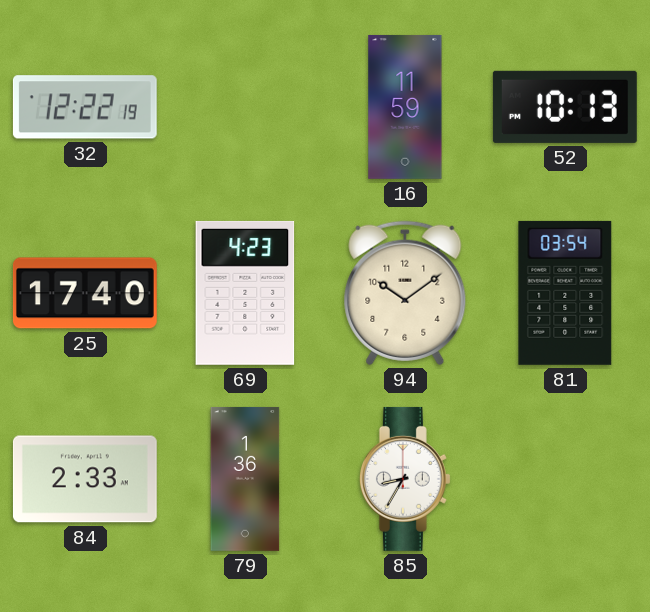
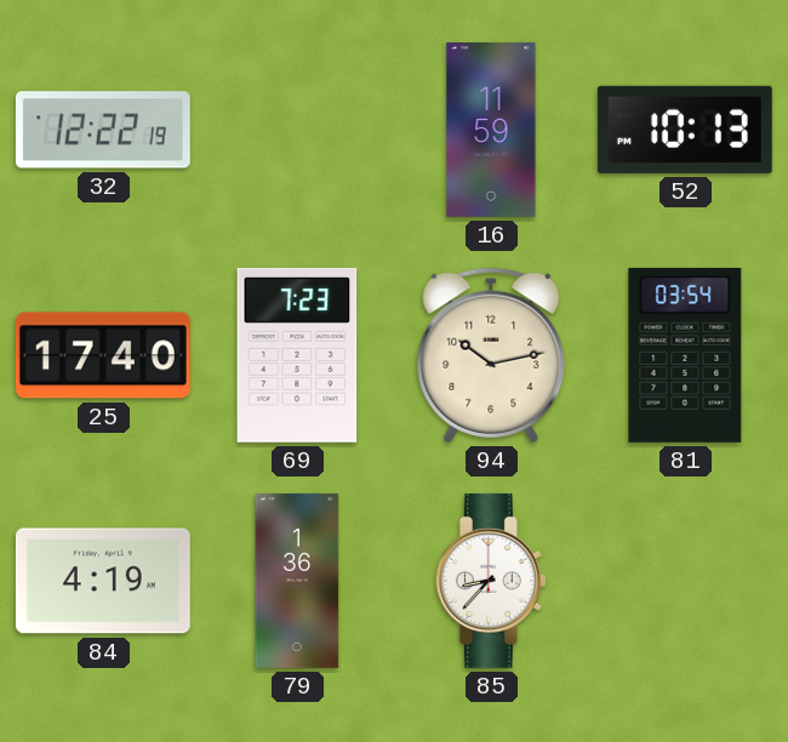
69: 4:23 -> 7:23 (297, 355)
94: 10:09 -> 10:13 (491, 355)
84: 2:33 -> 4:19 (103, 581)
85: 8:35 -> 8:37 (491, 581)
